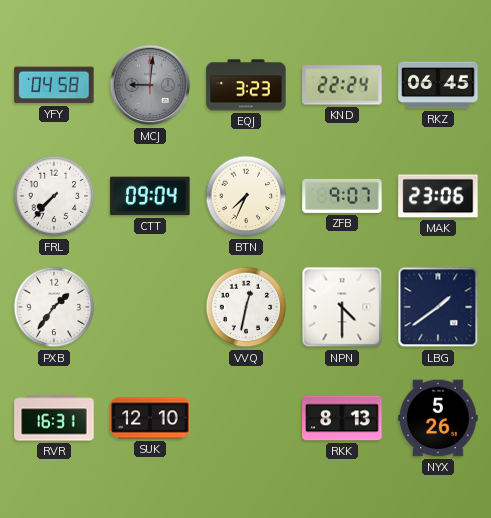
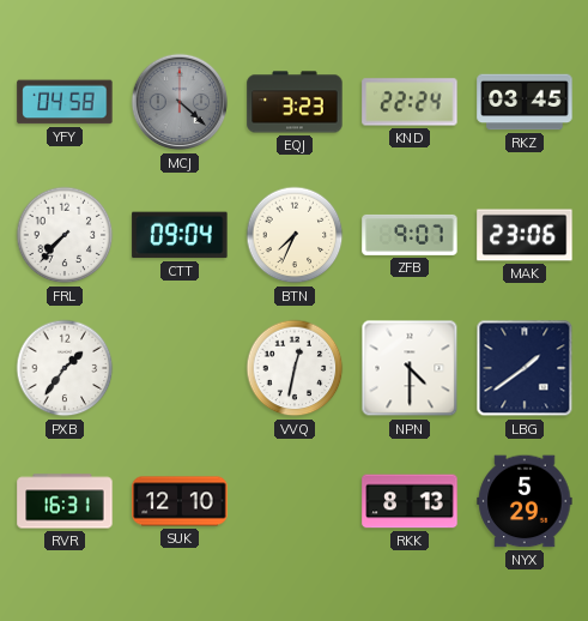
MCJ: 9:01 -> 4:22 (180, 102)
RKZ: 06:45 -> 03:45 (525, 102)
NYX: 5:26 -> 5:29 (525, 501)
